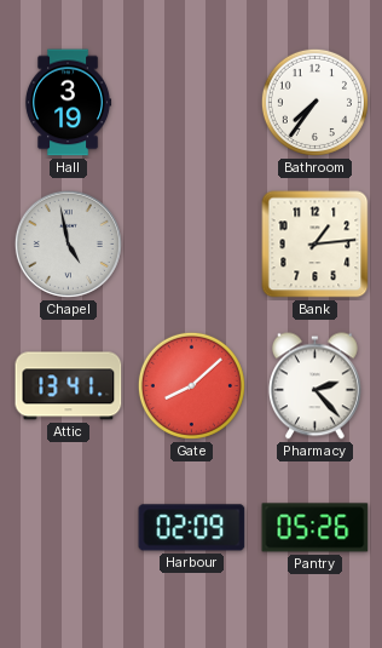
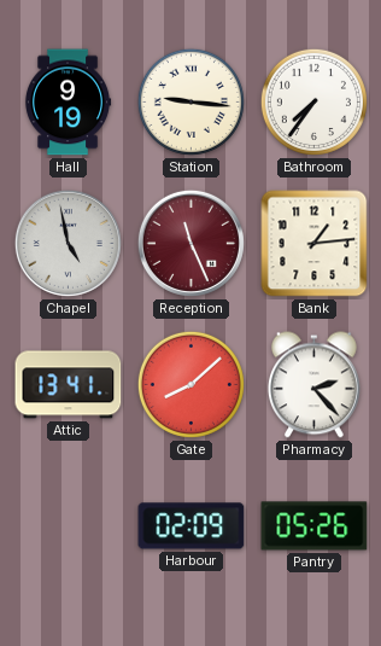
Hall: 3:19 -> 9:19 (68, 103)
Station: none -> 9:16 (190, 101)
Reception: none -> 11:26 (190, 243)
